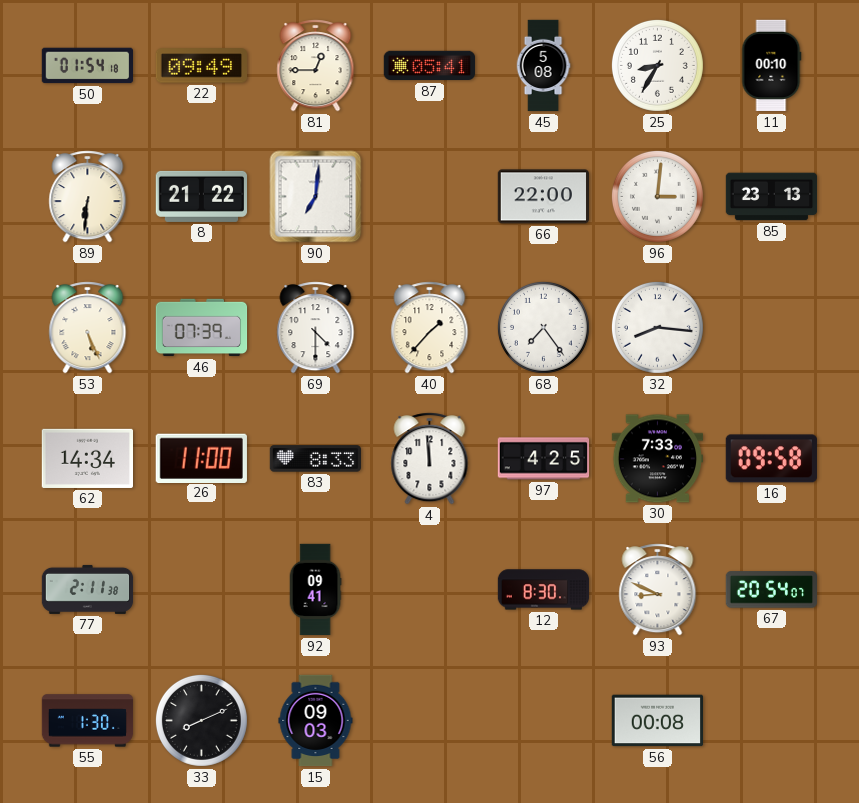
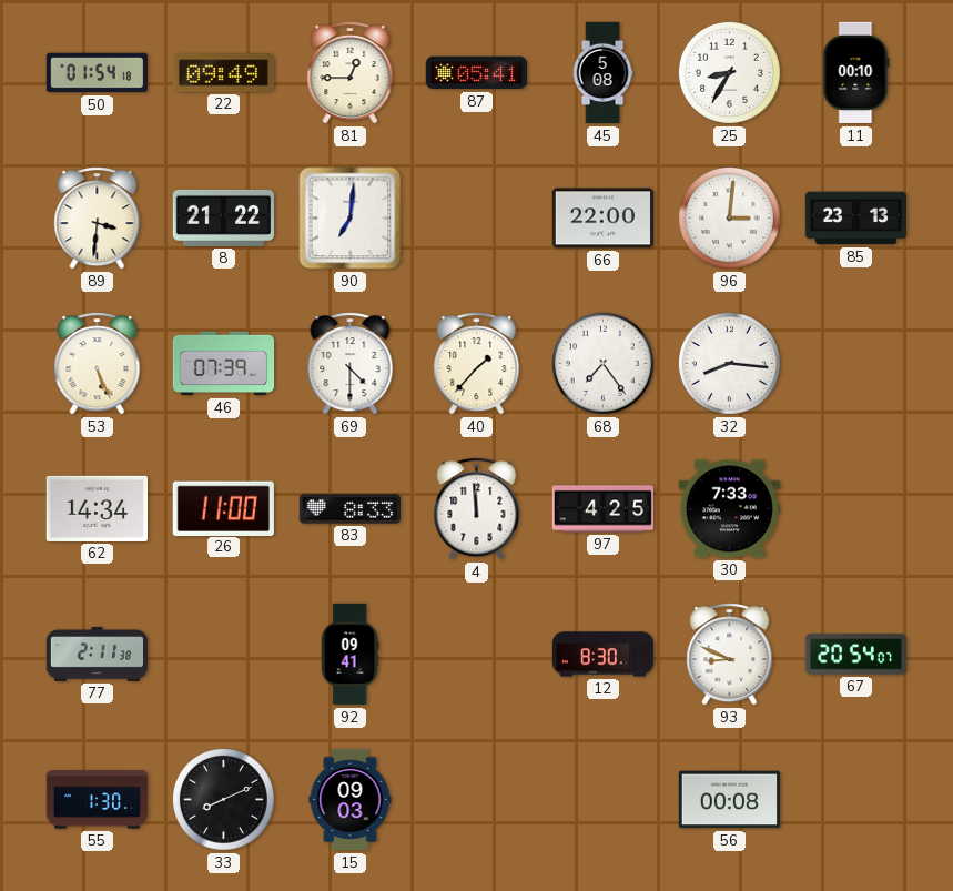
89: 6:31 -> 3:31 (98, 219)
16: 09:58 -> none (771, 459)
